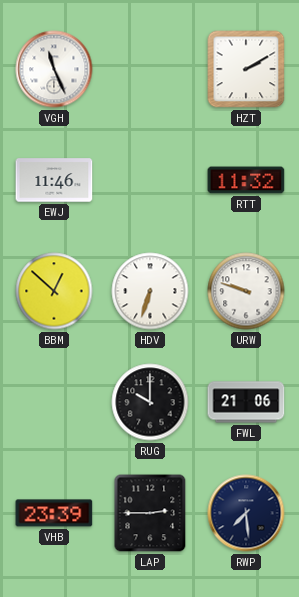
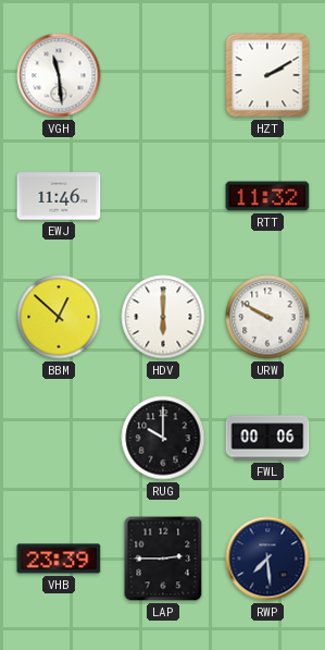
VGH: 11:26 -> 11:29 (59, 75)
HDV: 6:33 -> 6:00 (163, 317)
URW: 9:48 -> 9:50 (267, 317)
FWL: 21:06 -> 00:06 (267, 438)
